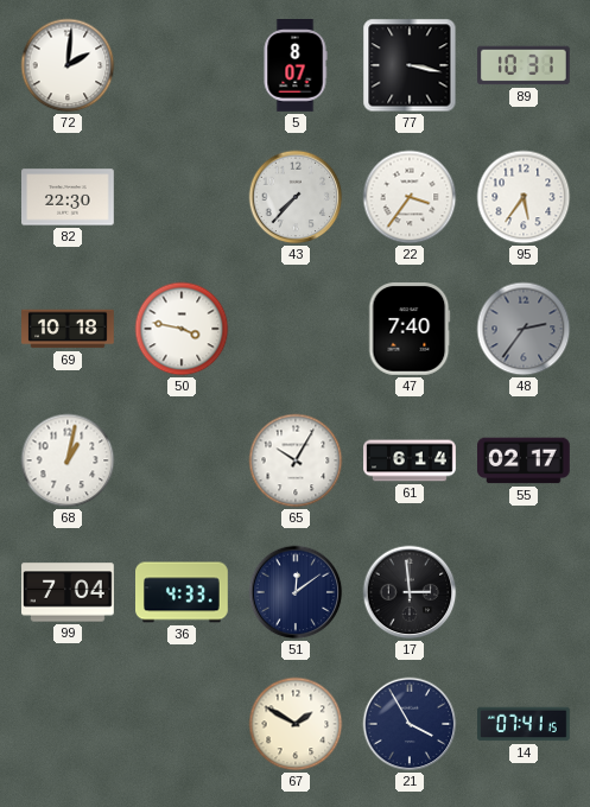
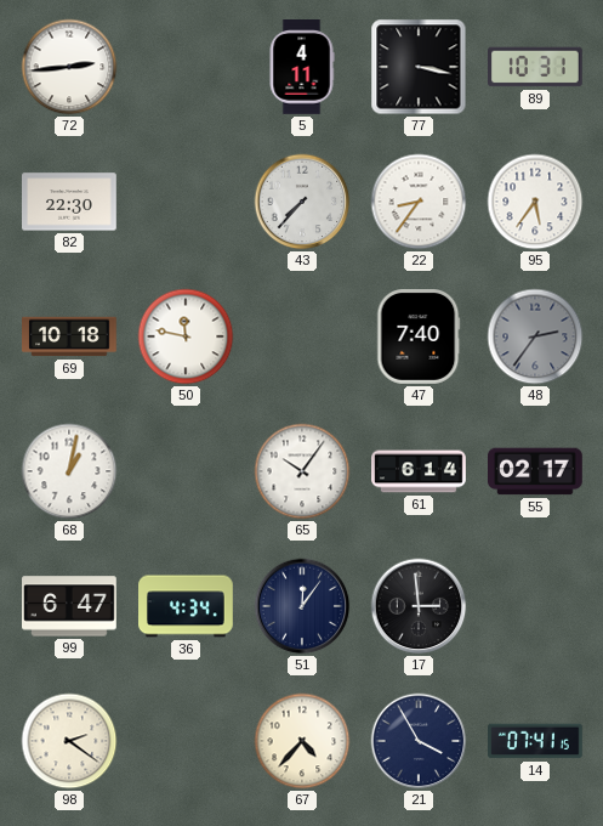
72: 2:01 -> 2:44 (69, 67)
5: 8:07 -> 4:11 (302, 68)
22: 3:36 -> 8:36 (419, 202)
50: 3:47 -> 11:47 (186, 336)
65: 10:05 -> 10:06 (302, 471)
99: 7:04 -> 6:47 (70, 606)
36: 4:33 -> 4:34 (186, 606)
51: 12:09 -> 12:06 (302, 606)
98: none -> 2:21 (69, 741)
67: 1:50 -> 4:37 (302, 741)
